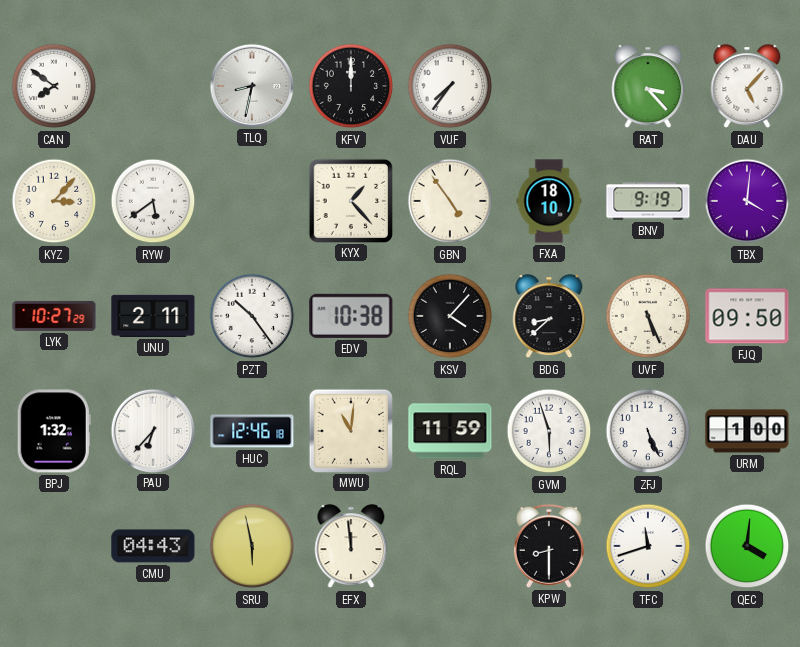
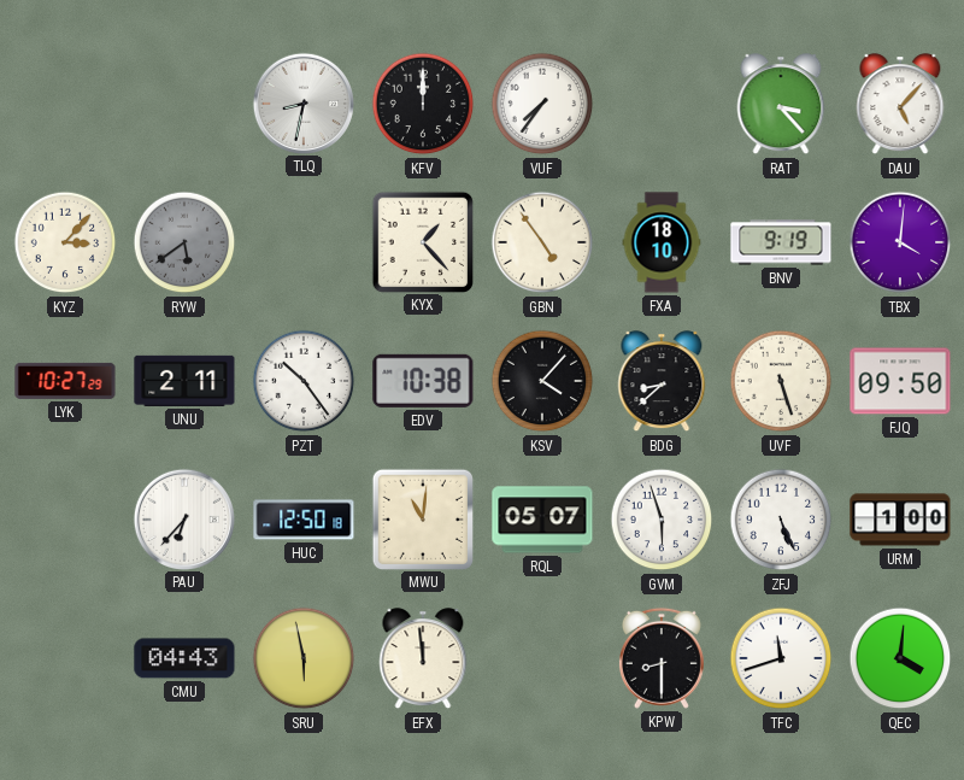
CAN: 7:51 -> none (54, 86)
RYW dial: white -> grey (184, 242)
UVF: 5:26 -> 5:27 (781, 381)
BPJ: 1:32 -> none (54, 431)
HUC: 12:46 -> 12:50 (304, 520)
RQL: 11:59 -> 05:07 (542, 520)
